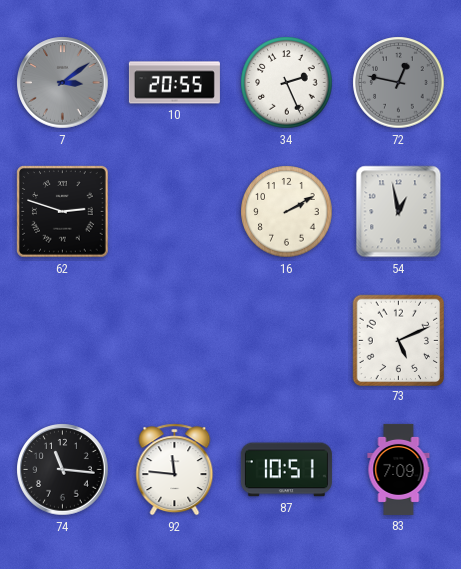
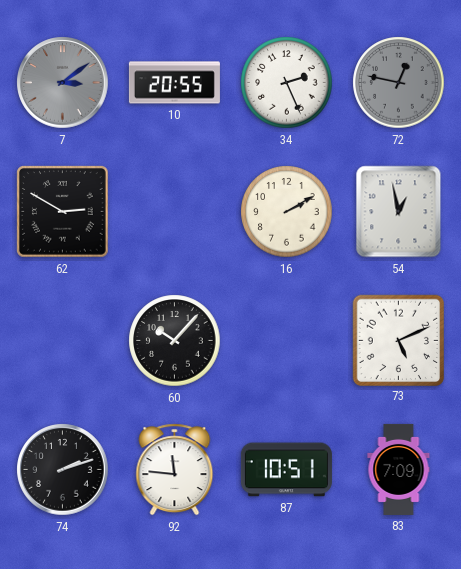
62: 2:48 -> 2:50 (63, 212)
60: none -> 10:07 (175, 341)
74: 11:16 -> 2:12 (63, 470)
